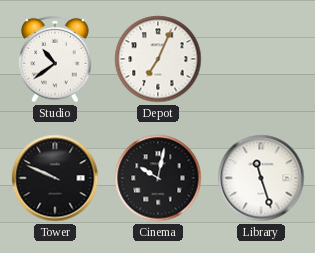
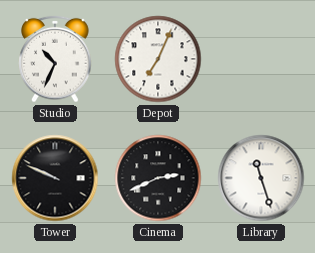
Studio: 10:39 -> 10:34 (55, 59)
Cinema: 10:02 -> 2:41 (158, 178)
